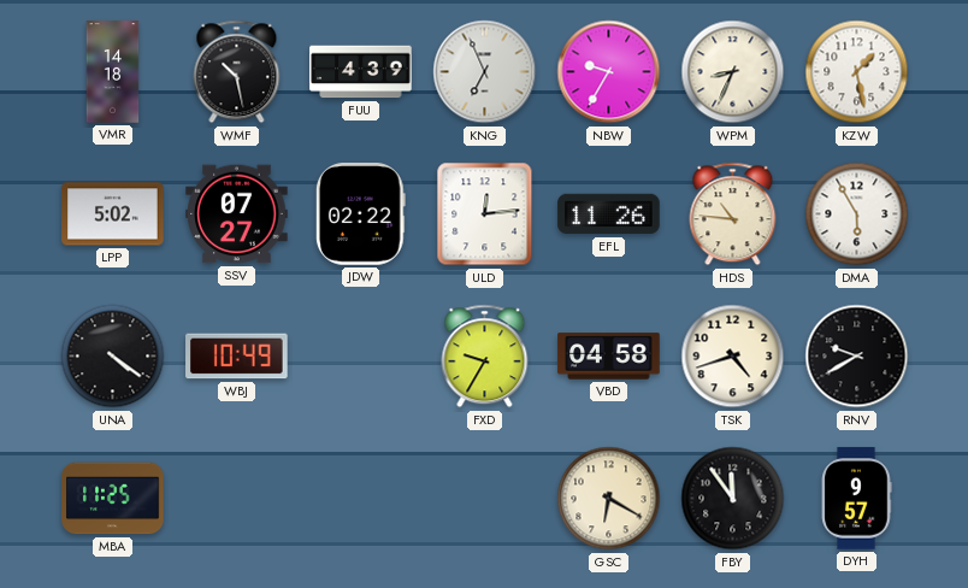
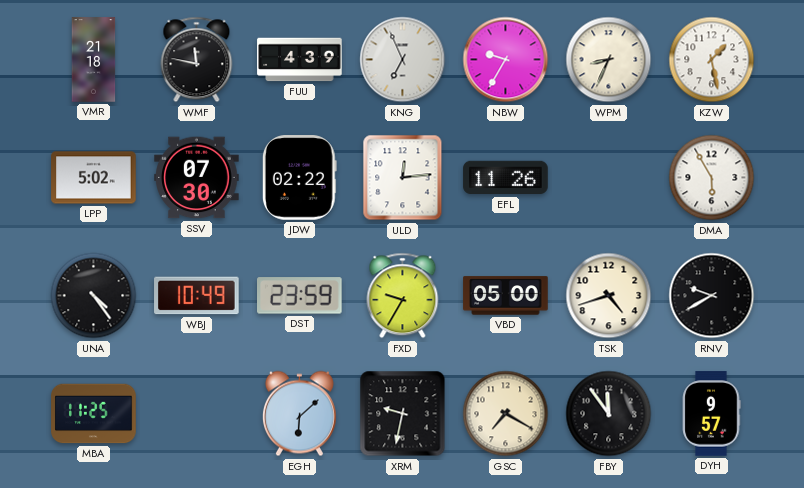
VMR: 14:18 -> 21:18 (94, 60)
WMF: 10:28 -> 11:47 (197, 60)
SSV: 07:27 -> 07:30 (197, 178)
HDS: 10:46 -> none (733, 214)
UNA: 4:21 -> 4:24 (94, 296)
DST: none -> 23:59 (300, 296)
VBD: 04:58 -> 05:00 (506, 296)
EGH: none -> 6:08 (299, 414)
XRM: none -> 9:32 (403, 414)
GSC: 6:20 -> 7:20 (506, 414)
